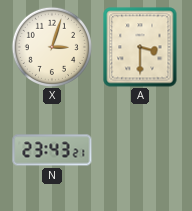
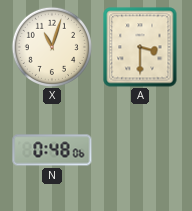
X: 3:03 -> 11:03 (52, 47)
N: 23:43 -> 0:48 (52, 150)
